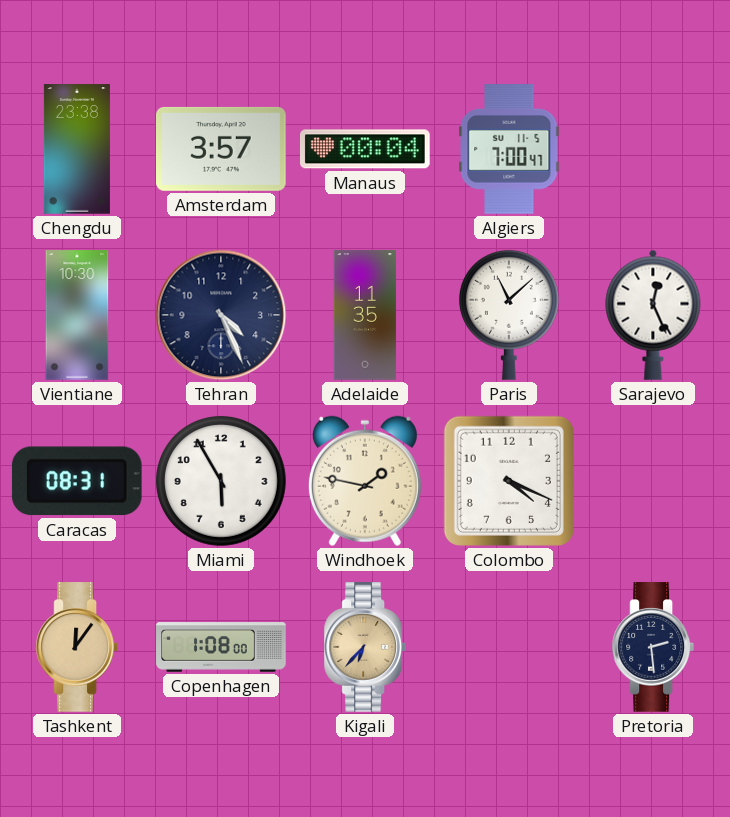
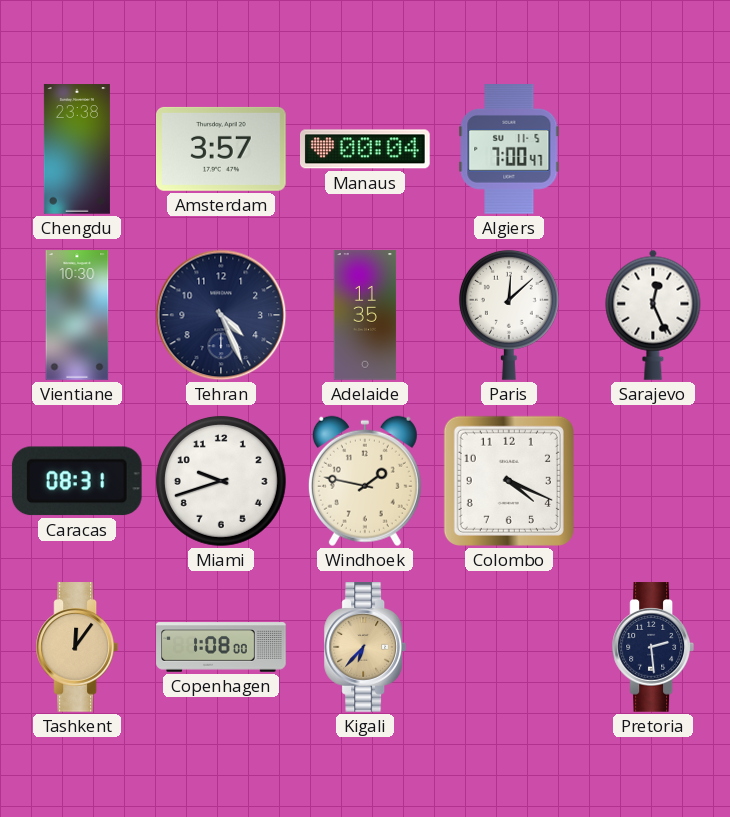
Paris: 11:08 -> 12:08 (509, 315)
Miami: 5:55 -> 9:42 (221, 481)
